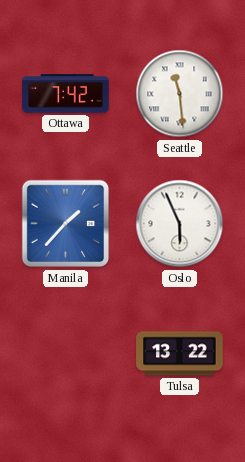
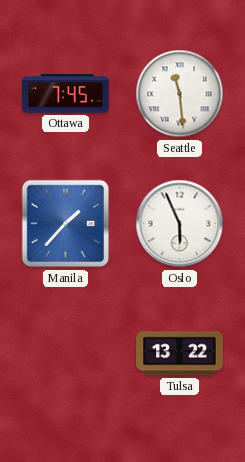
Ottawa: 7:42 -> 7:45 (66, 94)
